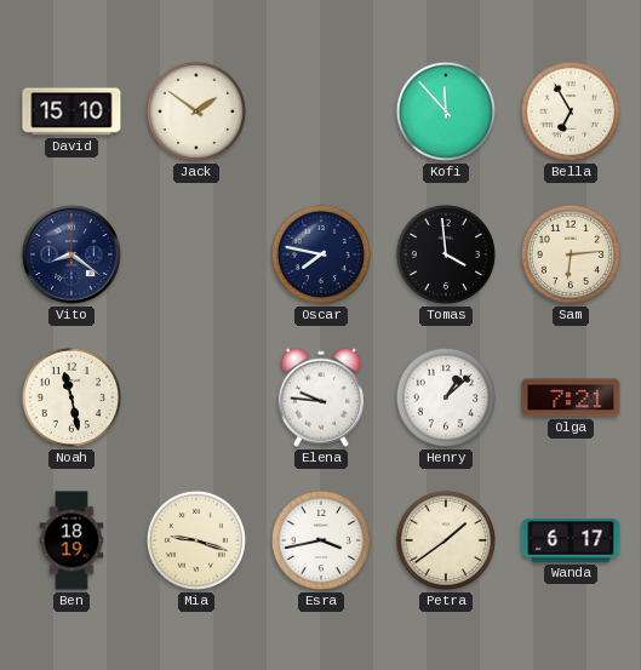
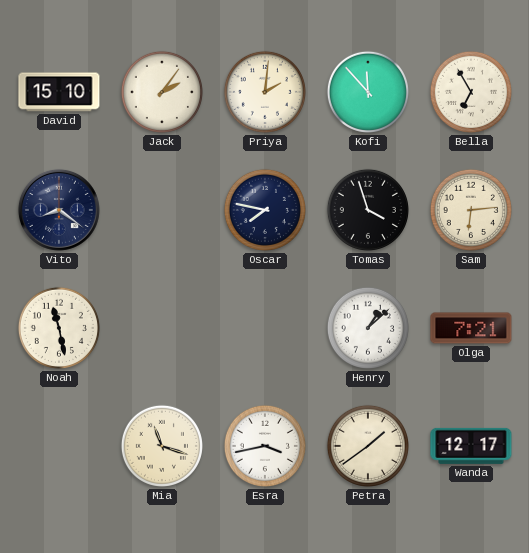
Jack: 1:51 -> 2:06 (162, 92)
Priya: none -> 2:01 (265, 92)
Tomas: 3:59 -> 3:57 (368, 210)
Elena: 9:46 -> none (321, 397)
Ben: 18:19 -> none (71, 540)
Mia: 9:18 -> 11:18 (162, 446)
Wanda: 6:17 -> 12:17 (471, 446)
